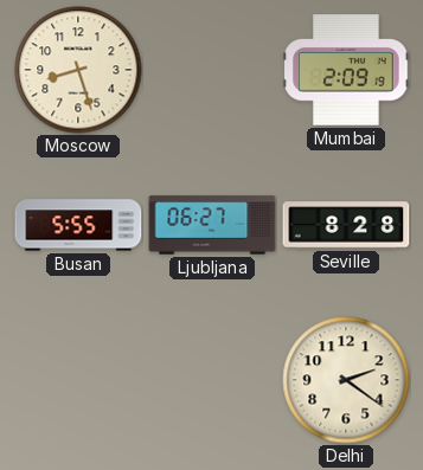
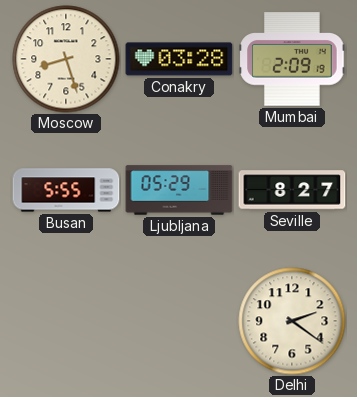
Conakry: none -> 03:28 (179, 59)
Ljubljana: 06:27 -> 05:29 (179, 190)
Seville: 8:28 -> 8:27 (292, 190)
